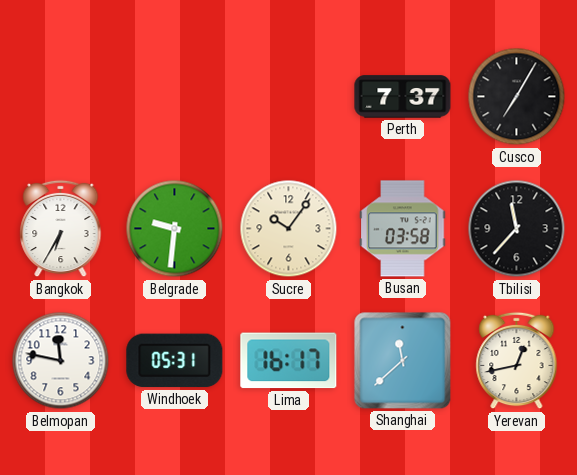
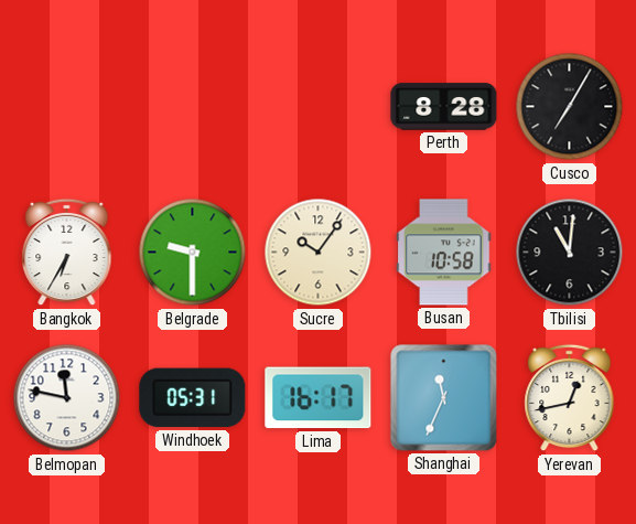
Perth: 7:37 -> 8:28 (444, 107)
Belgrade: 9:31 -> 9:30 (193, 253)
Busan: 03:58 -> 10:58 (444, 253)
Tbilisi: 11:37 -> 11:01 (570, 253)
Shanghai: 11:38 -> 11:34 (444, 398)
